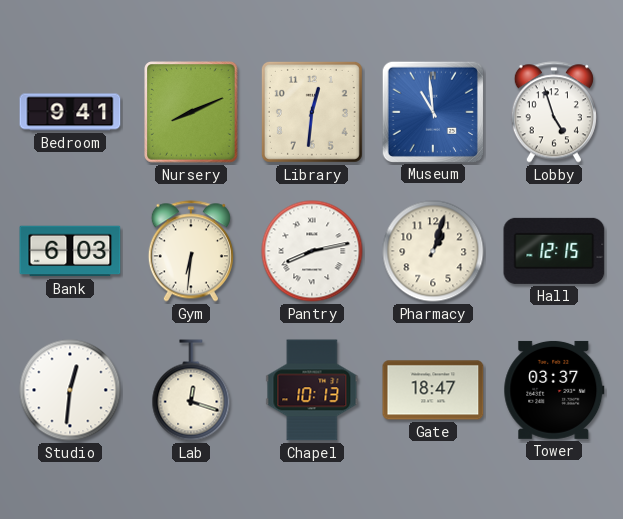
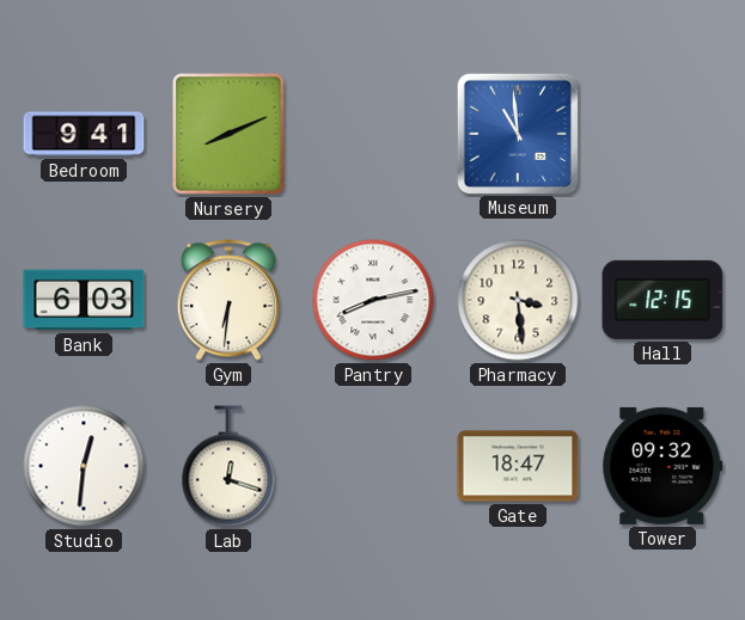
Library: 12:31 -> none (312, 112)
Lobby: 4:57 -> none (554, 112)
Pharmacy: 1:03 -> 3:29 (518, 300)
Chapel: 10:13 -> none (312, 390)
Tower: 03:37 -> 09:32 (662, 466)
